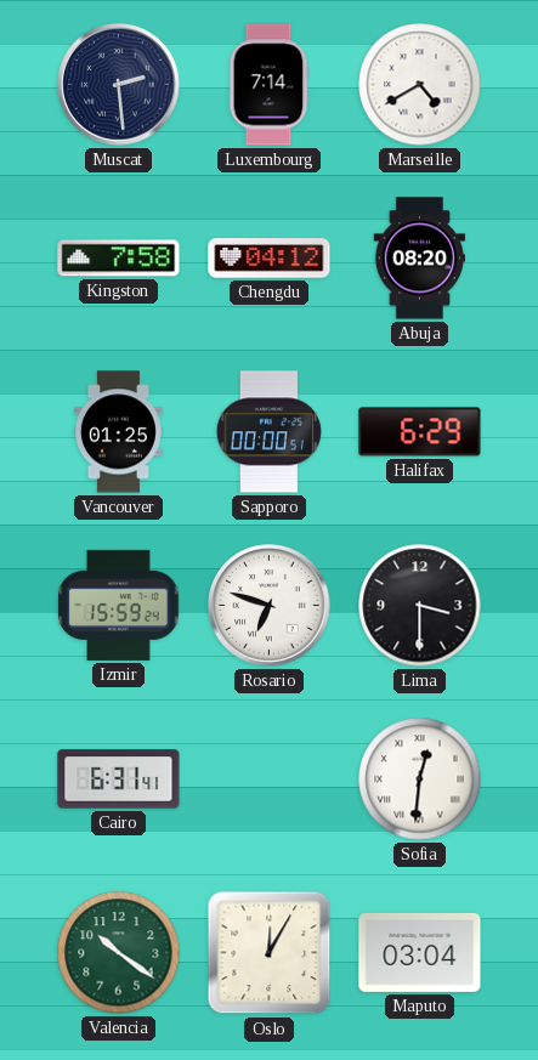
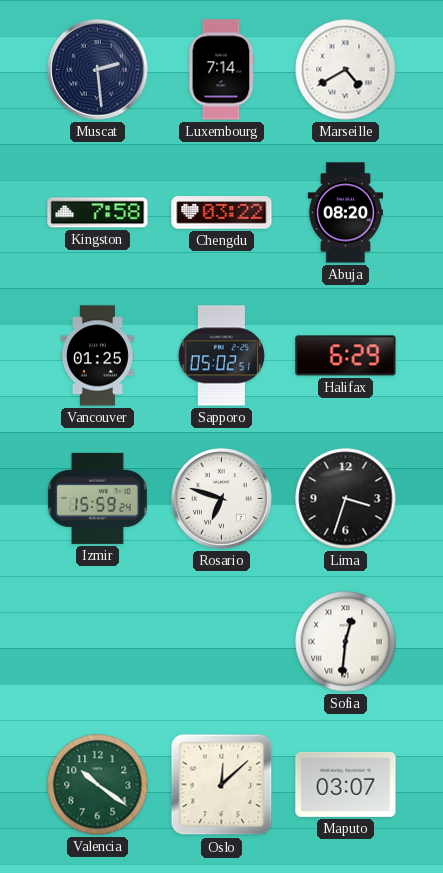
Chengdu: 04:12 -> 03:22 (222, 213)
Sapporo: 00:00 -> 05:02 (221, 356)
Lima: 3:30 -> 3:33 (346, 499)
Cairo: 6:31 -> none (119, 780)
Oslo: 12:05 -> 12:08 (222, 785)
Maputo: 03:04 -> 03:07 (346, 784)
